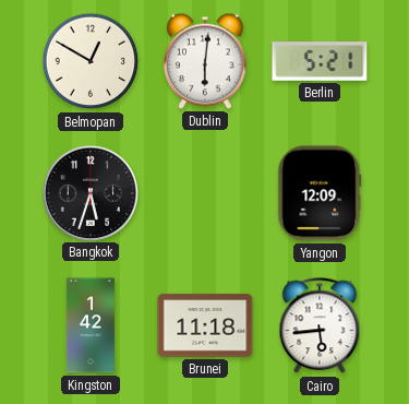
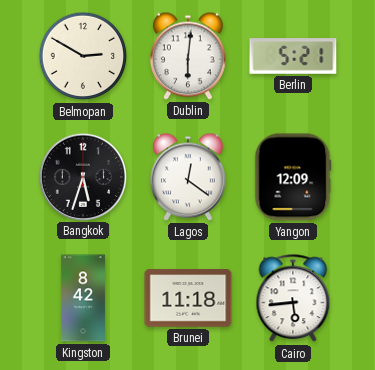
Belmopan: 12:50 -> 2:50 (83, 56)
Lagos: none -> 12:21 (189, 177)
Kingston: 1:42 -> 8:42 (83, 298)
